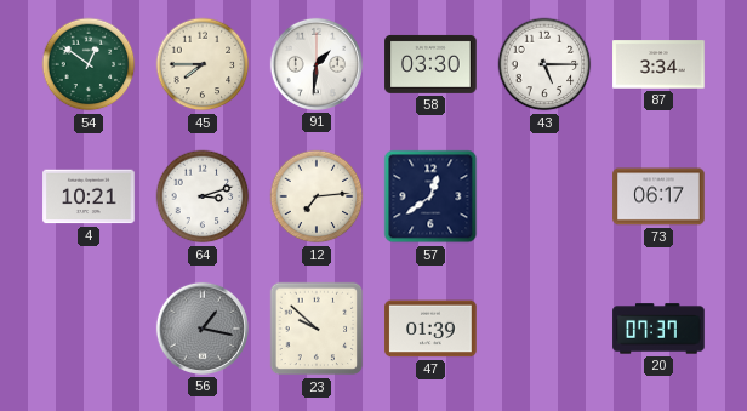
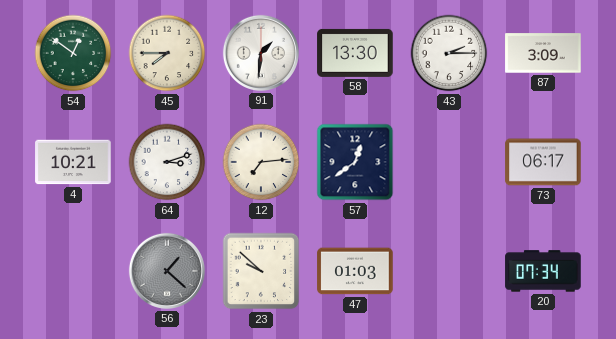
58: 03:30 -> 13:30 (355, 53)
43: 5:15 -> 2:15 (449, 53)
87: 3:34 -> 3:09 (543, 53)
56: 1:17 -> 1:22 (167, 271)
47: 01:39 -> 01:03 (355, 271)
20: 07:37 -> 07:34 (543, 271)
